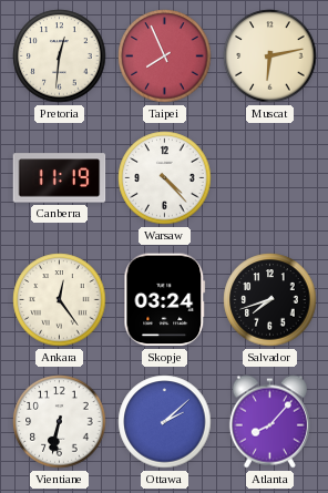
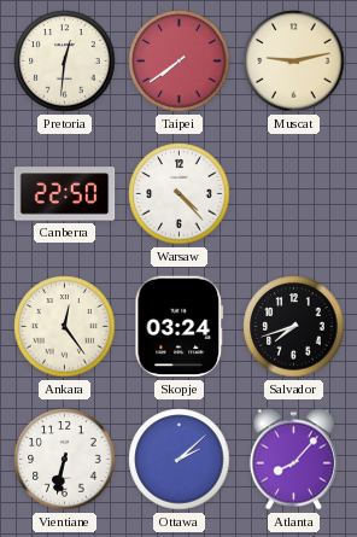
Taipei: 7:56 -> 7:39 (180, 62)
Muscat: 6:13 -> 9:13 (294, 62)
Canberra: 11:19 -> 22:50 (65, 194)
